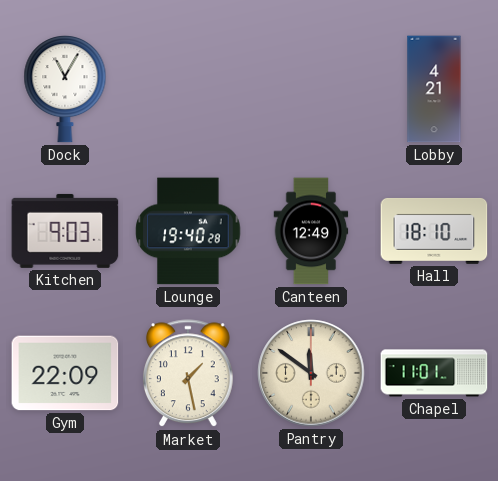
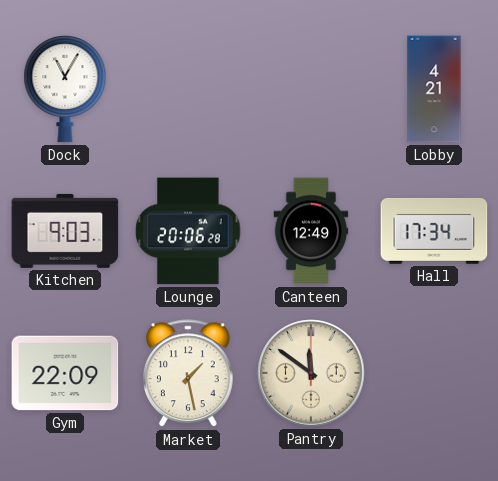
Lounge: 19:40 -> 20:06 (188, 231)
Hall: 18:10 -> 17:34 (434, 231)
Chapel: 11:01 -> none (434, 373)
